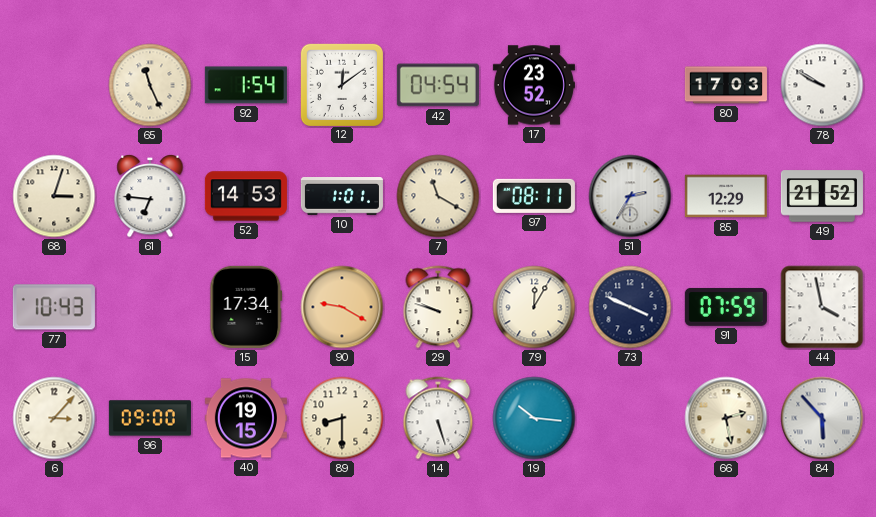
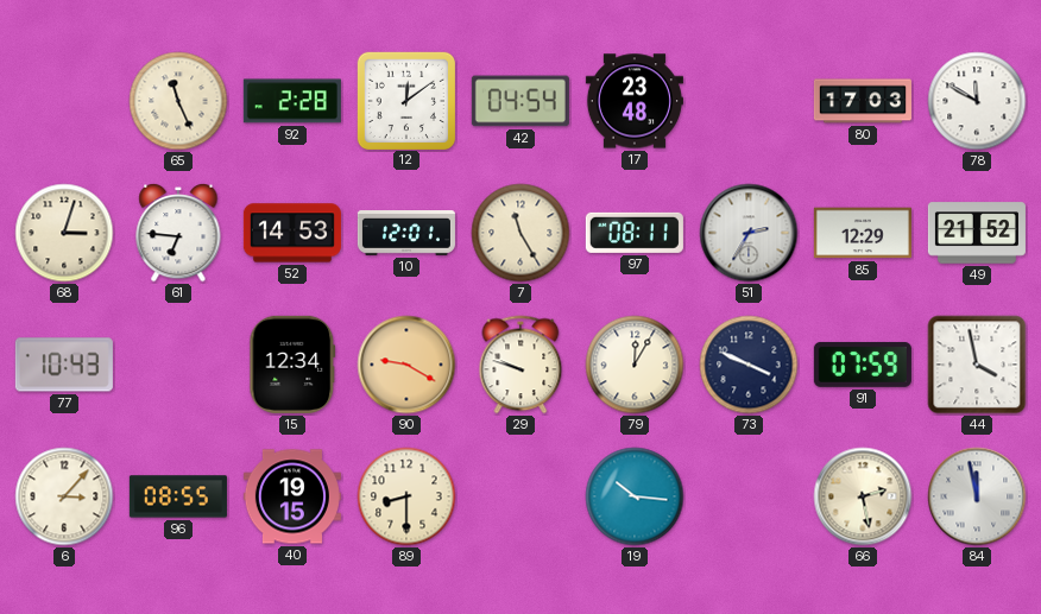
92: 1:54 -> 2:28 (292, 101)
17: 23:52 -> 23:48 (635, 101)
78: 9:50 -> 11:50 (977, 101)
10: 1:01 -> 12:01 (406, 234)
7: 11:20 -> 11:25 (520, 233)
15: 17:34 -> 12:34 (292, 365)
96: 09:00 -> 08:55 (178, 496)
14: 5:27 -> none (438, 418)
84: 5:53 -> 11:58 (977, 496)
